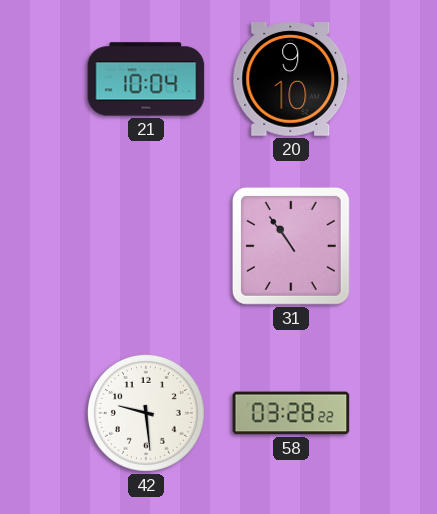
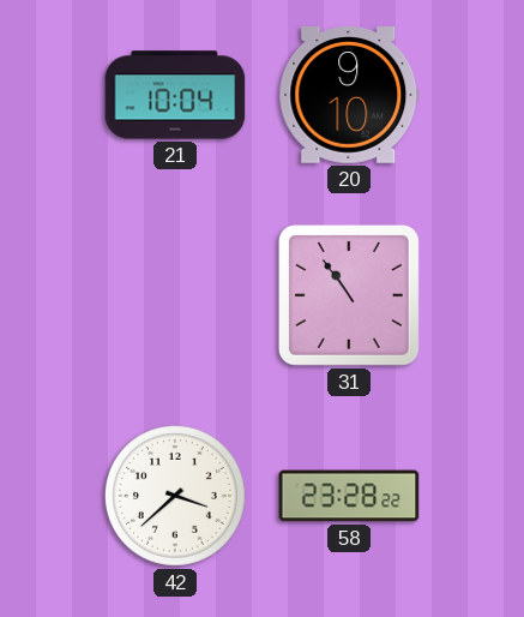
42: 9:29 -> 3:38 (175, 496)
58: 03:28 -> 23:28 (349, 496)
